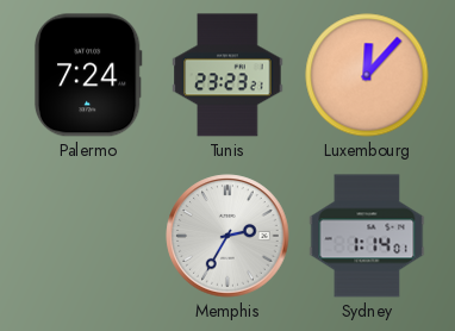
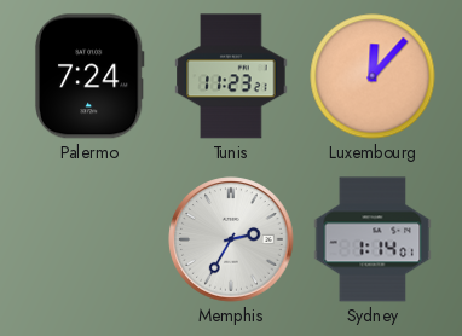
Tunis: 23:23 -> 11:23 (231, 76)
